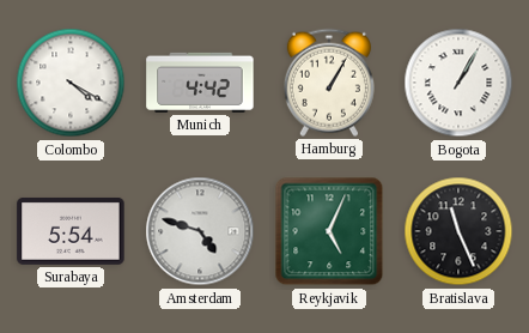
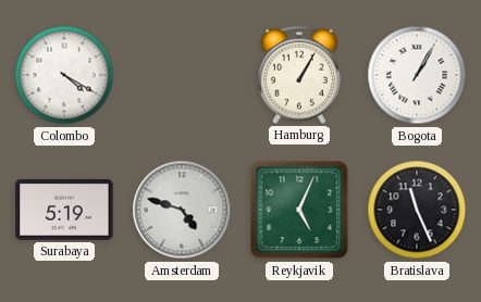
Munich: 4:42 -> none (200, 83)
Surabaya: 5:54 -> 5:19 (64, 210)
